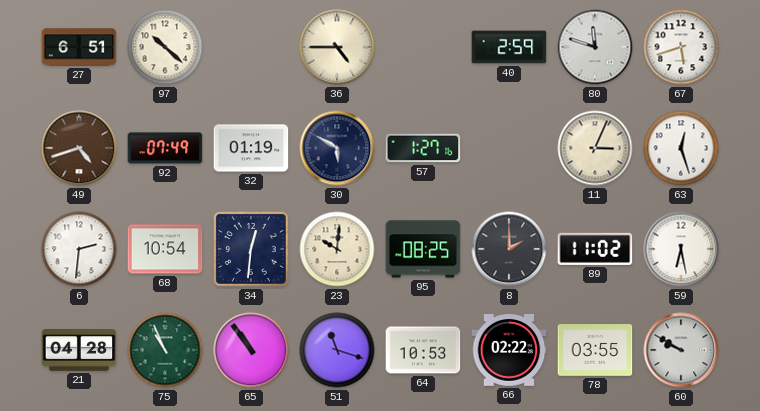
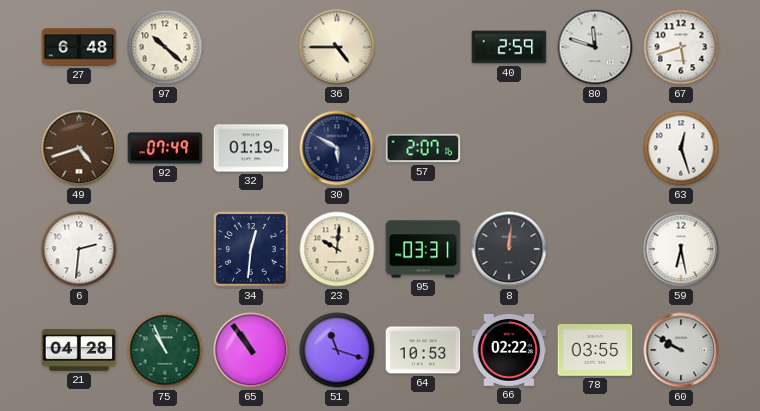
27: 6:51 -> 6:48 (79, 47)
57: 1:27 -> 2:07 (423, 148)
11: 3:04 -> none (595, 148)
68: 10:54 -> none (165, 249)
95: 08:25 -> 03:31 (423, 249)
8: 2:00 -> 12:01 (509, 249)
89: 11:02 -> none (595, 249)
